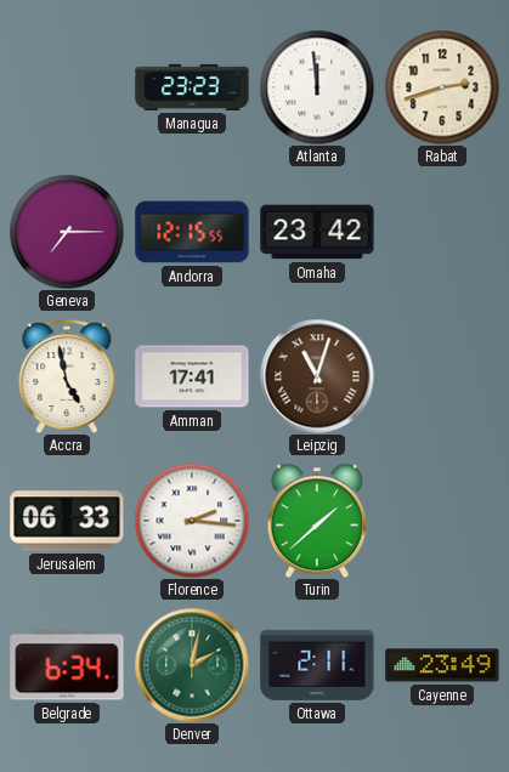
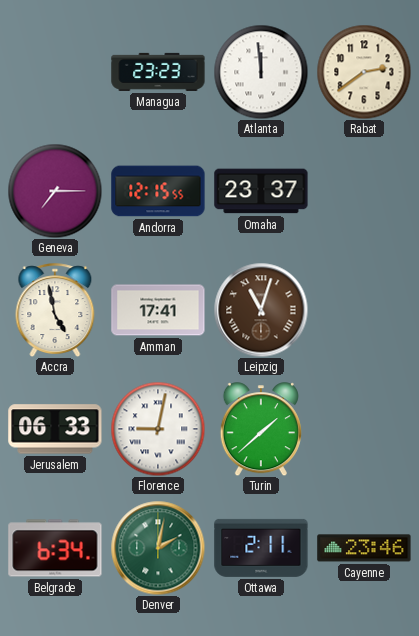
Rabat: 2:42 -> 2:39 (364, 72)
Omaha: 23:42 -> 23:37 (261, 191)
Florence: 2:16 -> 9:02 (158, 429)
Cayenne: 23:49 -> 23:46 (364, 548)
